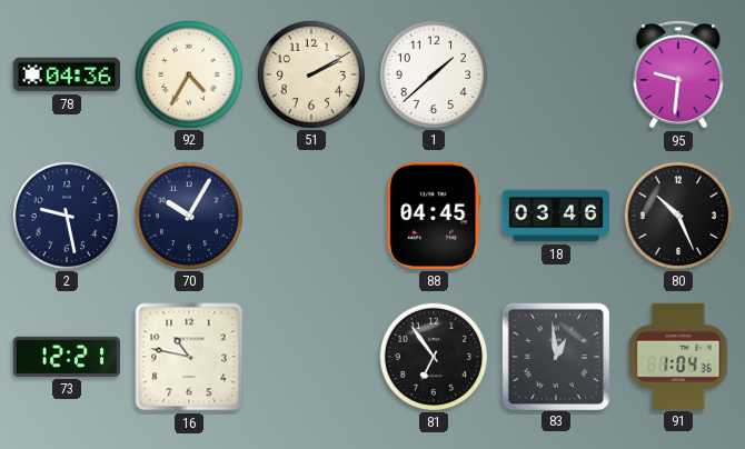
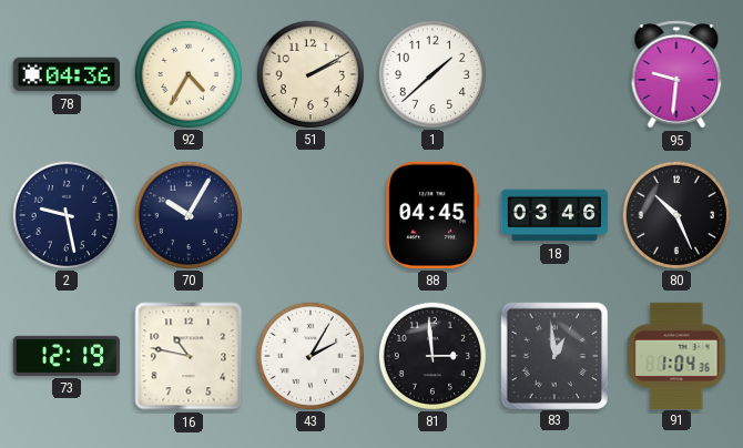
73: 12:21 -> 12:19 (65, 356)
43: none -> 2:05 (309, 355)
81: 6:54 -> 2:59 (431, 355)
